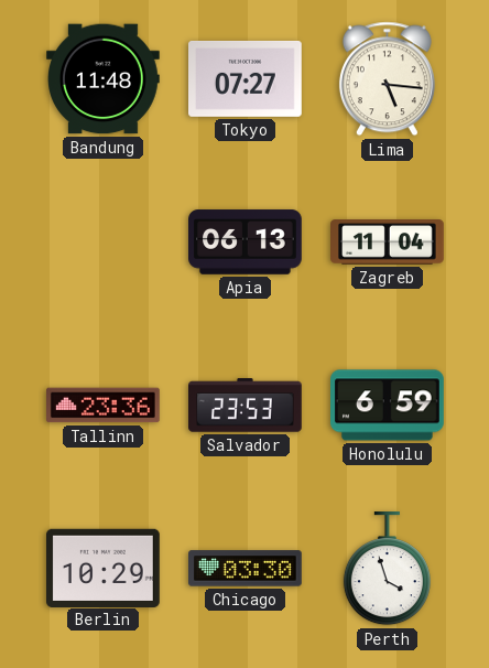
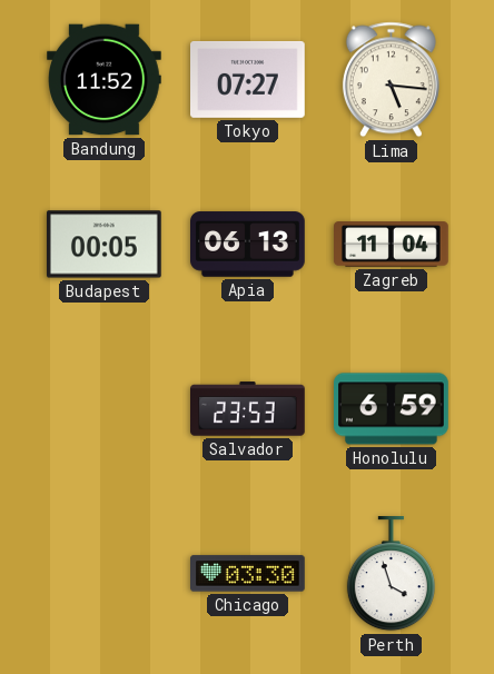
Bandung: 11:48 -> 11:52 (105, 80)
Budapest: none -> 00:05 (105, 245)
Tallinn: 23:36 -> none (104, 406)
Berlin: 10:29 -> none (104, 568)
